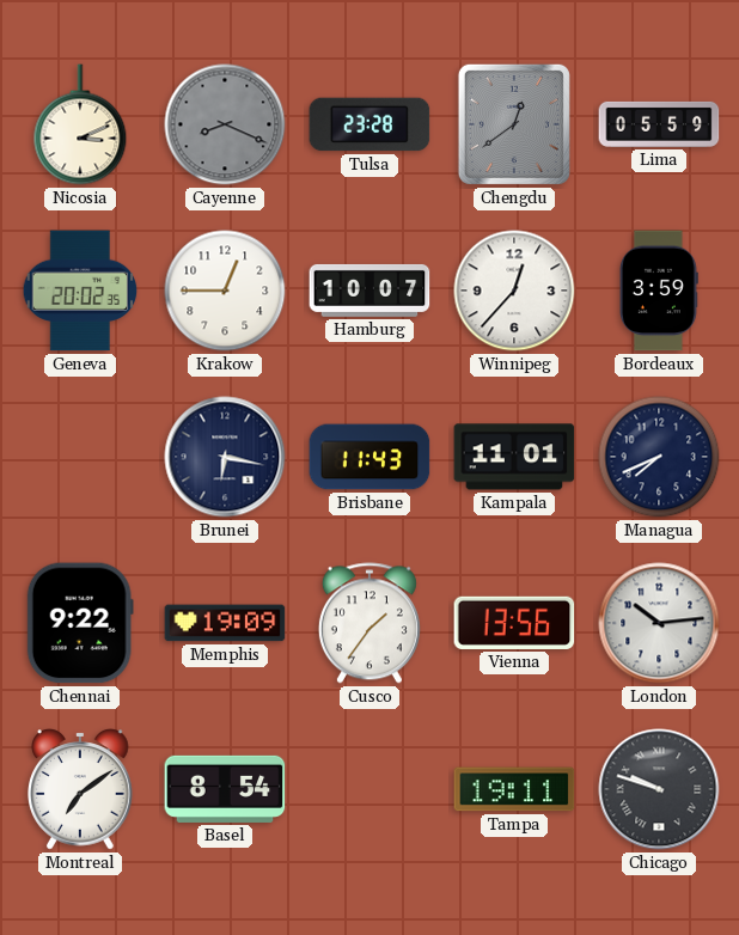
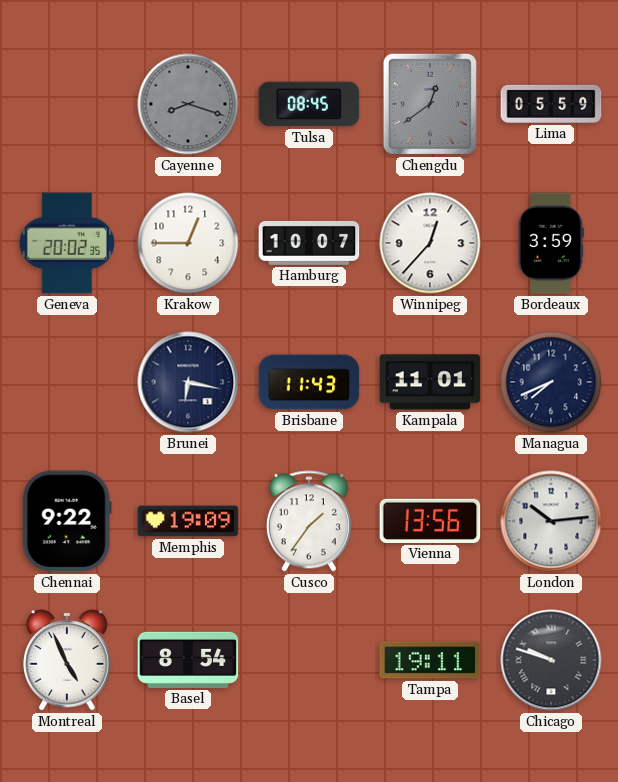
Nicosia: 3:11 -> none (80, 124)
Cayenne: 8:19 -> 8:18 (188, 104)
Tulsa: 23:28 -> 08:45 (309, 104)
Montreal: 7:09 -> 4:56 (68, 660)
